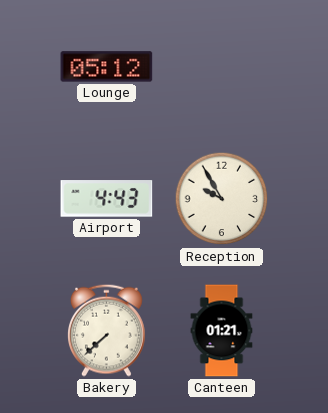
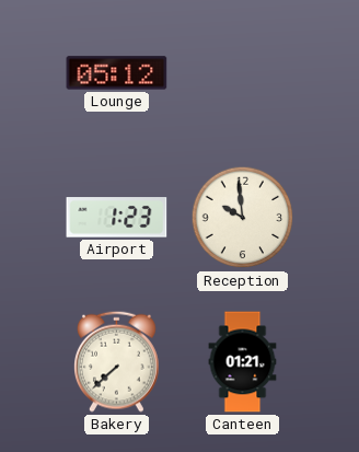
Airport: 4:43 -> 1:23 (117, 218)
Reception: 9:55 -> 9:59 (243, 218)
